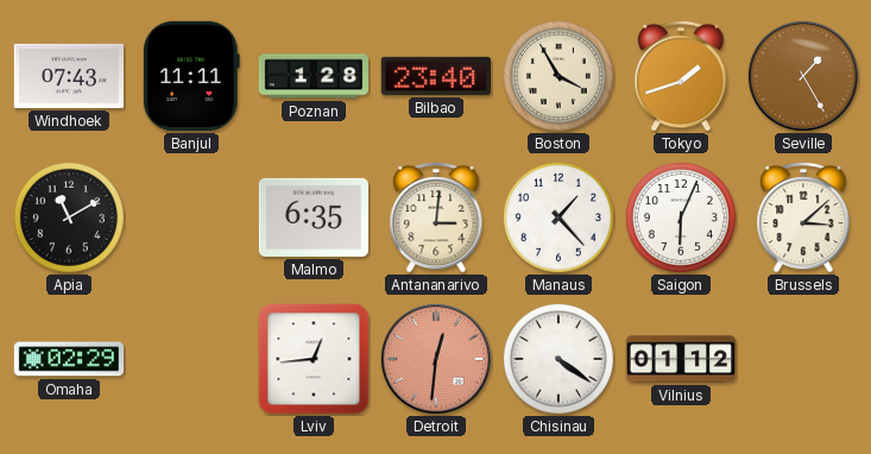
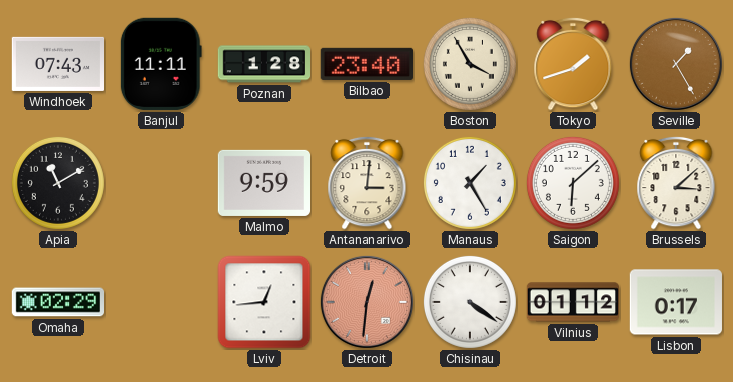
Malmo: 6:35 -> 9:59 (263, 183)
Manaus: 1:23 -> 1:25 (470, 183)
Saigon: 6:04 -> 6:08 (573, 183)
Lisbon: none -> 0:17 (676, 302)
